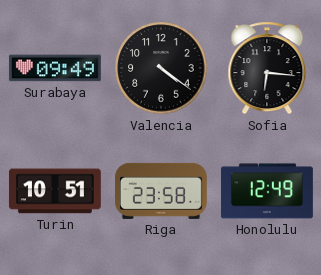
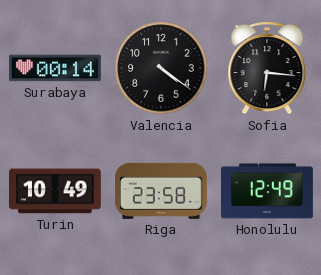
Surabaya: 09:49 -> 00:14 (55, 68)
Turin: 10:51 -> 10:49 (55, 191)
